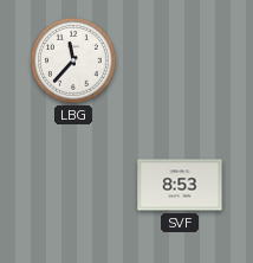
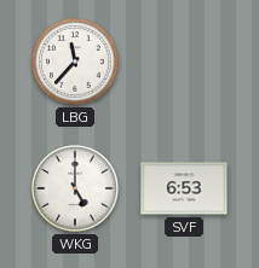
WKG: none -> 5:00 (75, 188)
SVF: 8:53 -> 6:53 (184, 188)
